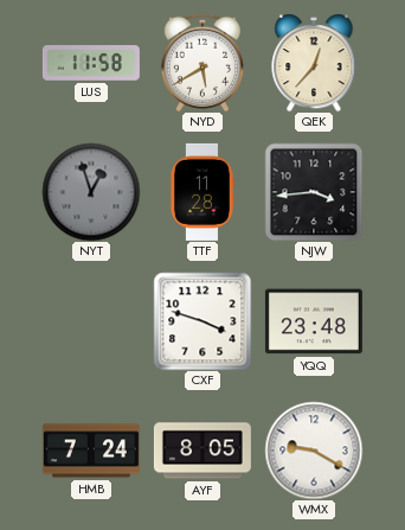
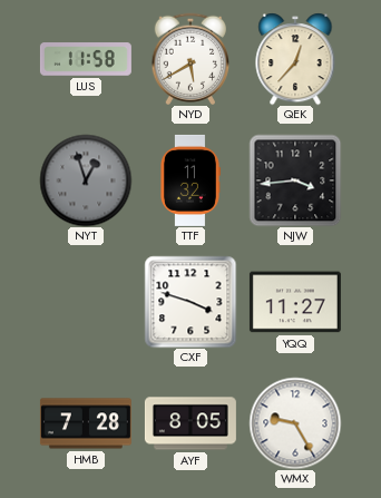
TTF: 11:28 -> 11:32 (190, 180)
YQQ: 23:48 -> 11:27 (295, 302)
HMB: 7:24 -> 7:28 (86, 423)
WMX: 9:20 -> 9:25 (295, 423)
